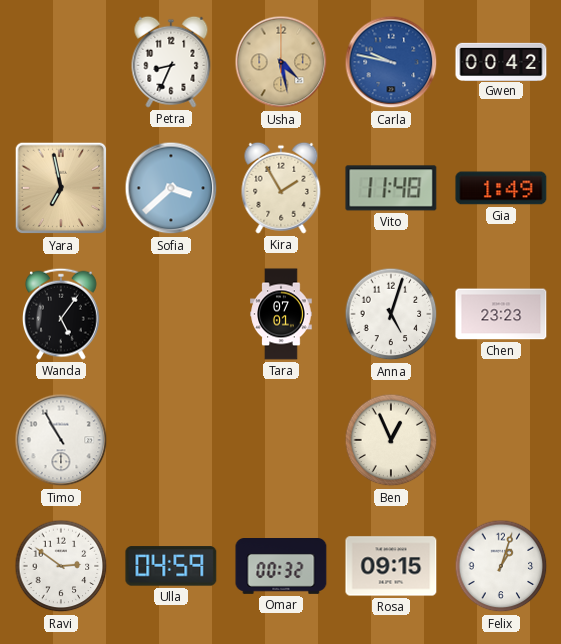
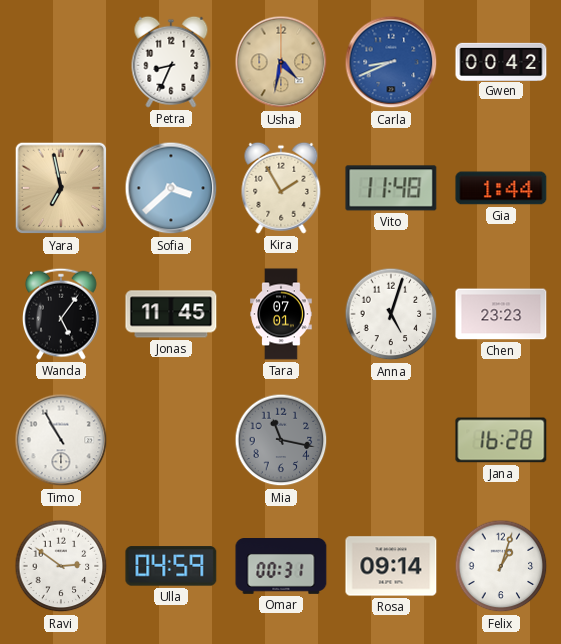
Usha: 4:28 -> 4:32 (281, 62)
Carla: 9:47 -> 8:41 (391, 62)
Gia: 1:49 -> 1:44 (501, 188)
Jonas: none -> 11:45 (171, 314)
Mia: none -> 11:17 (281, 440)
Ben: 12:56 -> none (391, 440)
Jana: none -> 16:28 (501, 440)
Omar: 00:32 -> 00:31 (281, 567)
Rosa: 09:15 -> 09:14 (391, 566)
